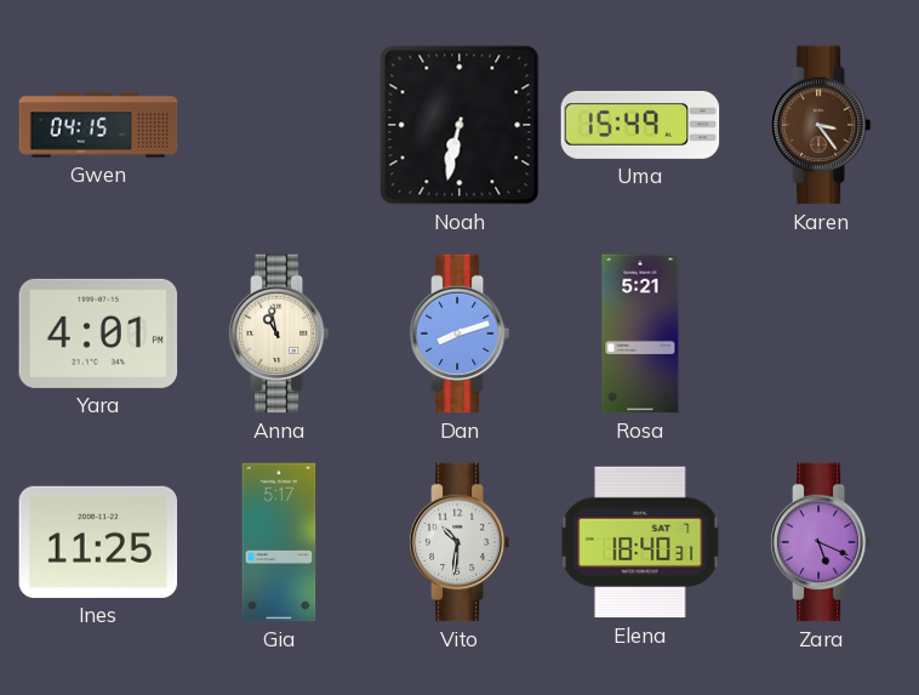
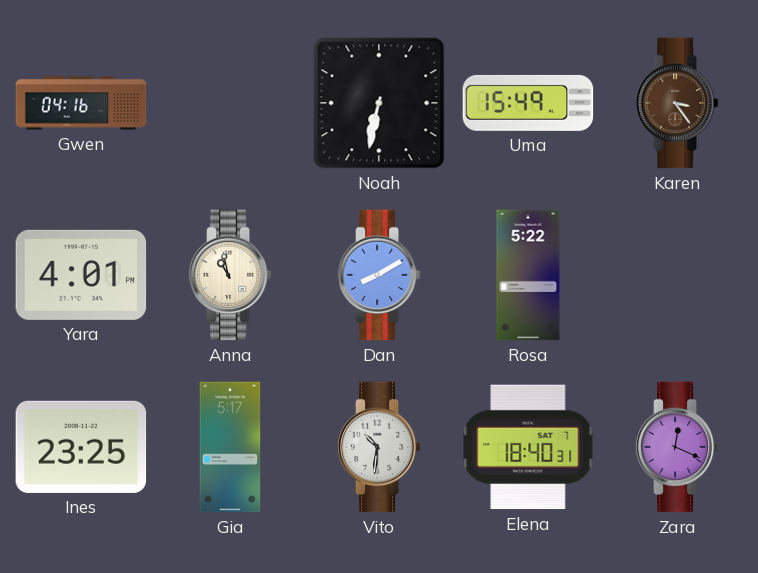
Gwen: 04:15 -> 04:16 (81, 103)
Dan: 8:12 -> 8:10 (379, 275)
Rosa: 5:21 -> 5:22 (528, 275)
Ines: 11:25 -> 23:25 (81, 447)
Zara: 5:19 -> 12:19 (677, 447)
